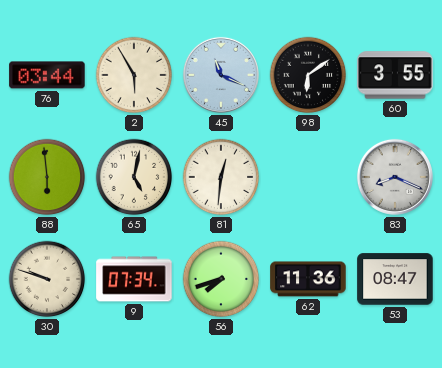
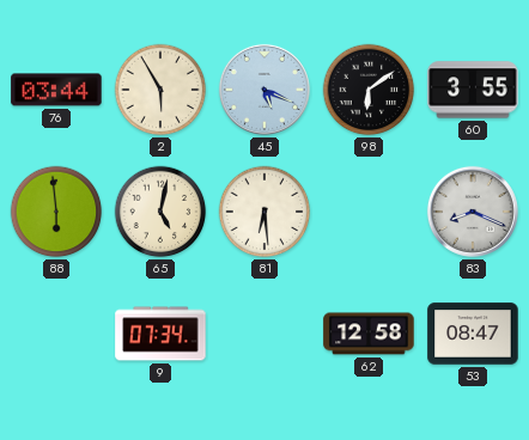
45: 11:19 -> 5:19 (264, 90)
81: 12:31 -> 6:29 (264, 212)
30: 9:48 -> none (47, 279)
56: 7:42 -> none (221, 279)
62: 11:36 -> 12:58 (369, 334)
